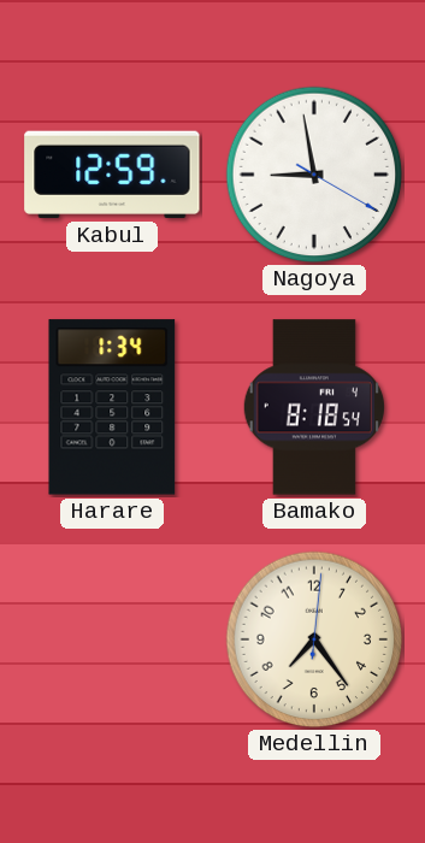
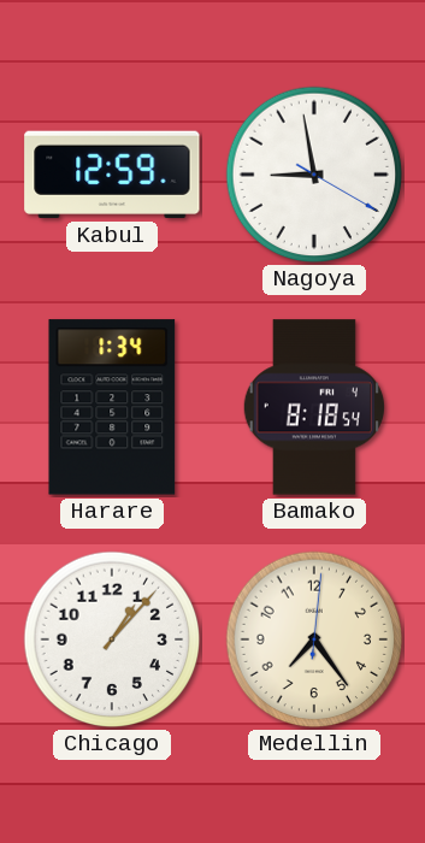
Chicago: none -> 1:07 (112, 639)
